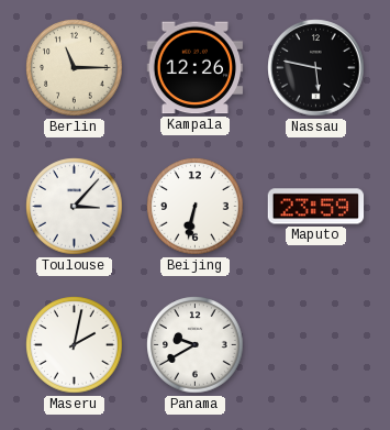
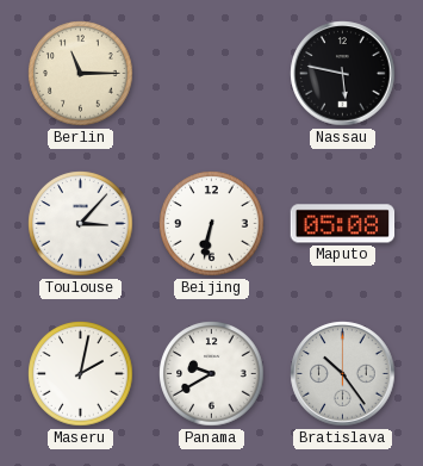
Kampala: 12:26 -> none (196, 68)
Maputo: 23:59 -> 05:08 (343, 224)
Bratislava: none -> 10:24 (343, 374)
